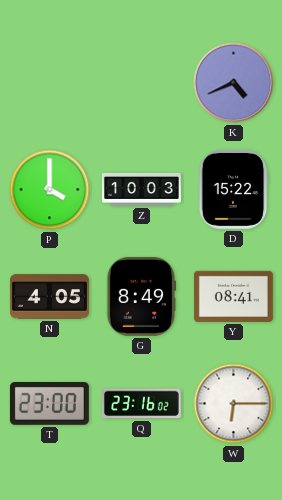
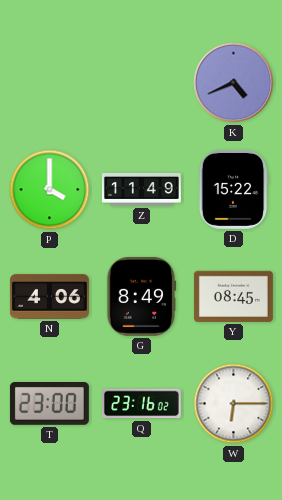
Z: 10:03 -> 11:49 (141, 189)
N: 4:05 -> 4:06 (49, 297)
Y: 08:41 -> 08:45 (233, 296)
